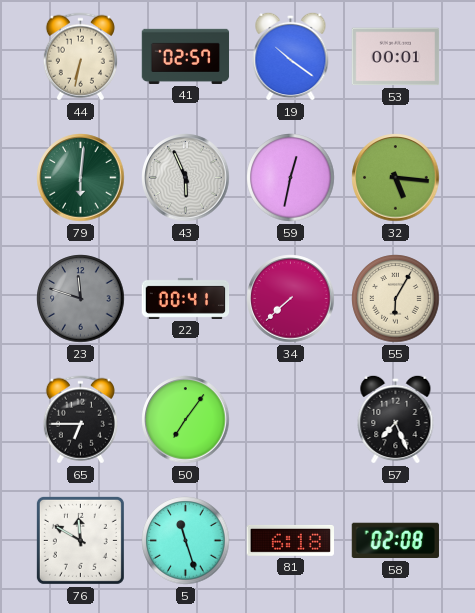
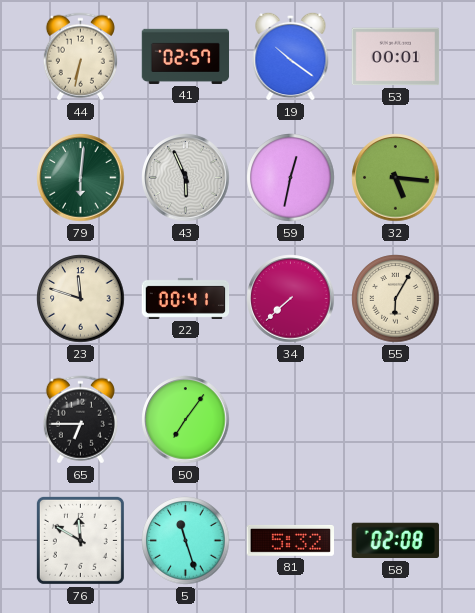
23 dial: grey -> cream (81, 299)
57: 7:26 -> none (396, 419)
81: 6:18 -> 5:32 (290, 540)
